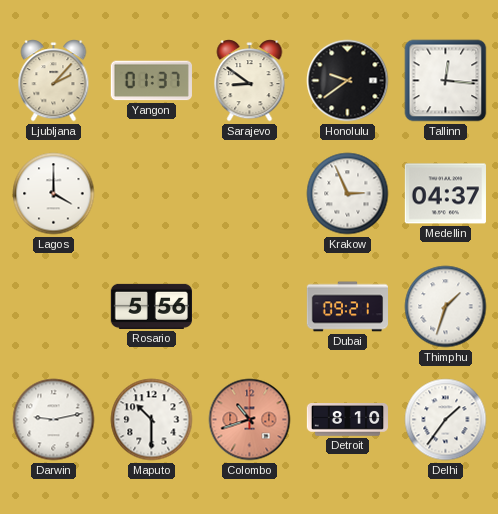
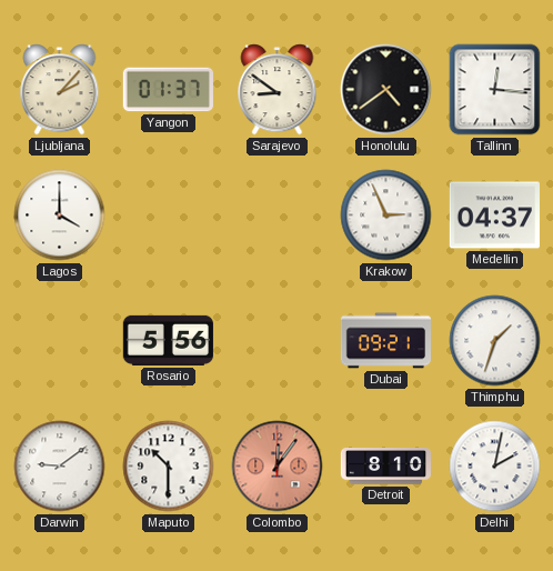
Honolulu: 9:39 -> 4:39 (386, 90)
Darwin: 9:13 -> 9:09 (60, 467)
Colombo: 10:42 -> 12:06 (278, 467)
Delhi: 1:36 -> 2:02 (495, 467)
